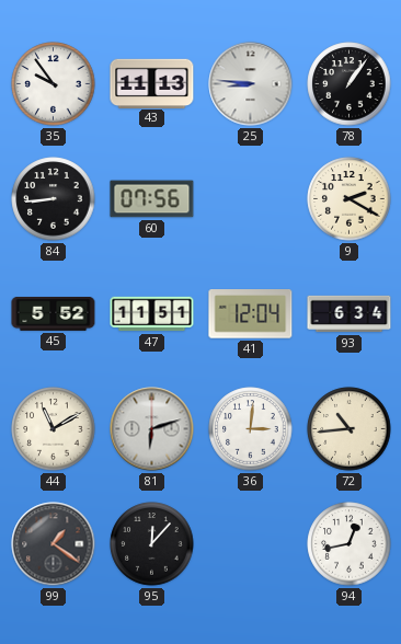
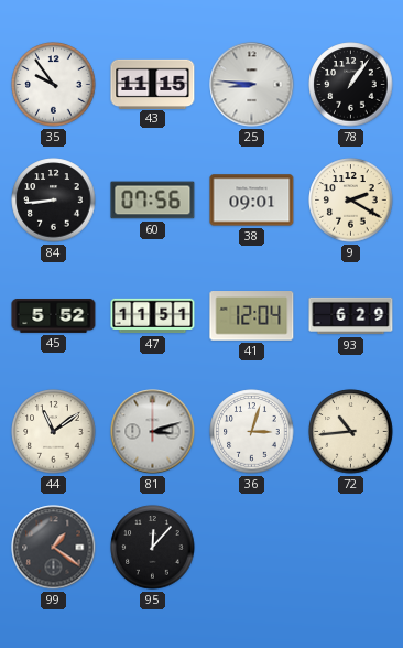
43: 11:13 -> 11:15 (153, 84)
38: none -> 09:01 (252, 201)
93: 6:34 -> 6:29 (351, 316)
44: 11:10 -> 11:09 (54, 432)
81: 6:12 -> 3:12 (153, 432)
36: 3:01 -> 3:03 (252, 432)
94: 12:43 -> none (350, 544)
